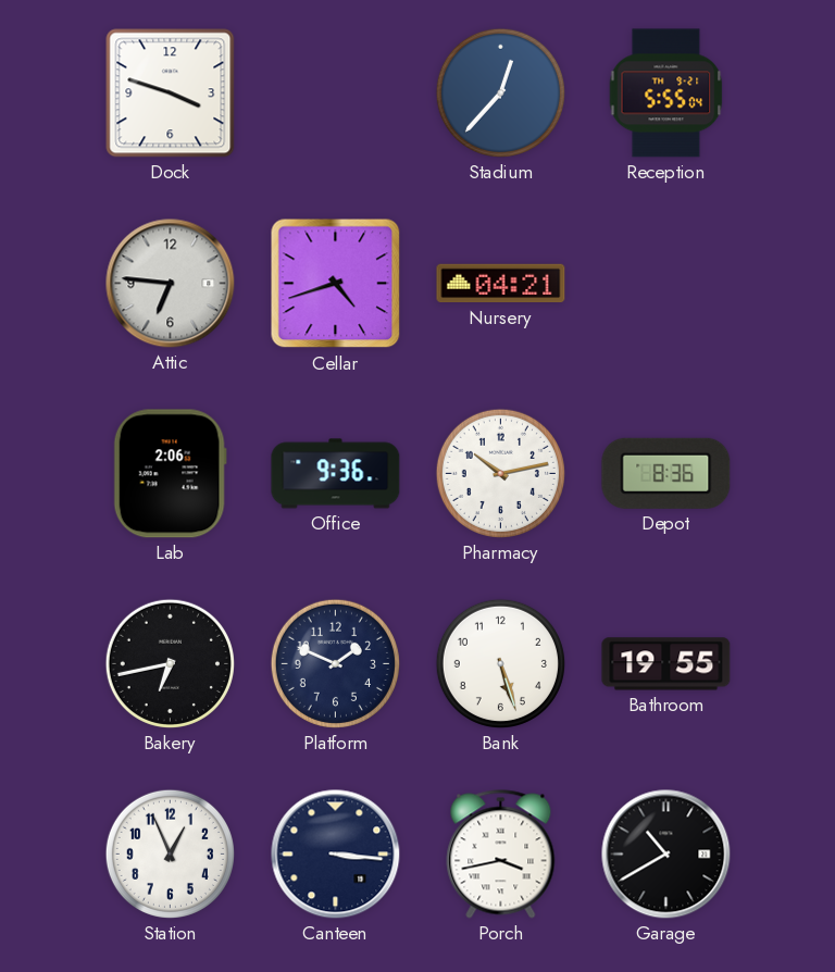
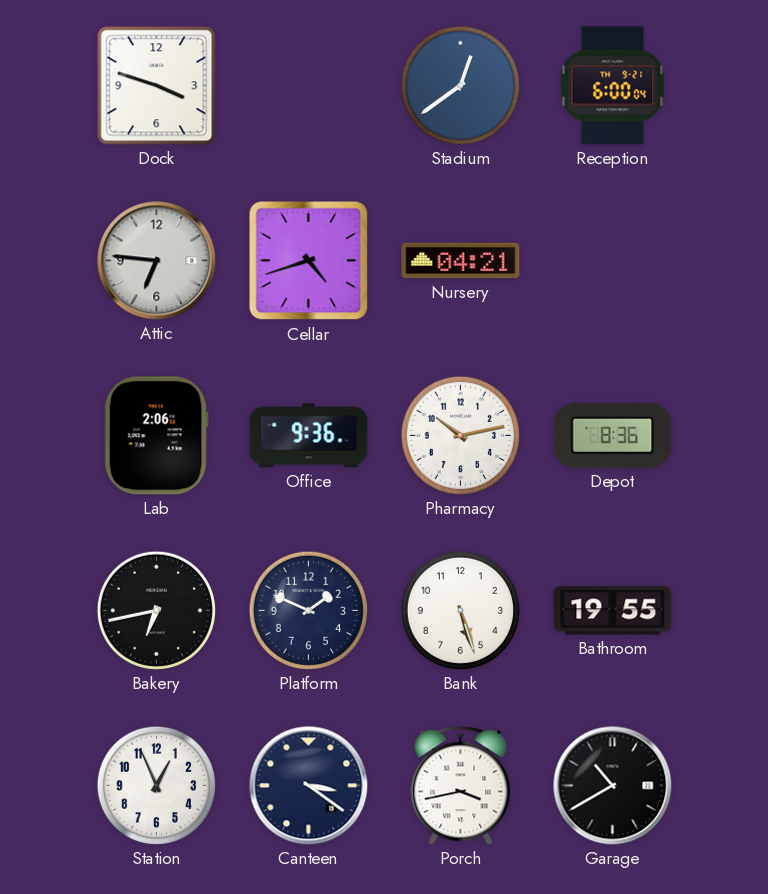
Stadium: 12:37 -> 12:39 (460, 85)
Reception: 5:55 -> 6:00 (613, 86)
Canteen: 3:16 -> 3:21 (309, 786)
